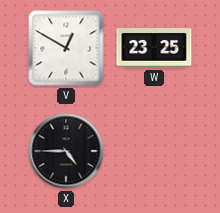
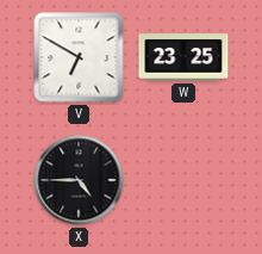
V: 12:50 -> 6:50 (79, 57)
